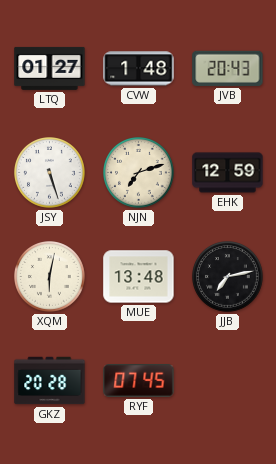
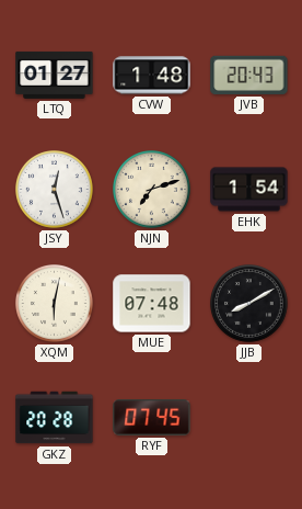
JSY: 5:27 -> 12:27 (55, 190)
EHK: 12:59 -> 1:54 (249, 190)
MUE: 13:48 -> 07:48 (152, 304)
JJB: 7:13 -> 8:10 (249, 304)
